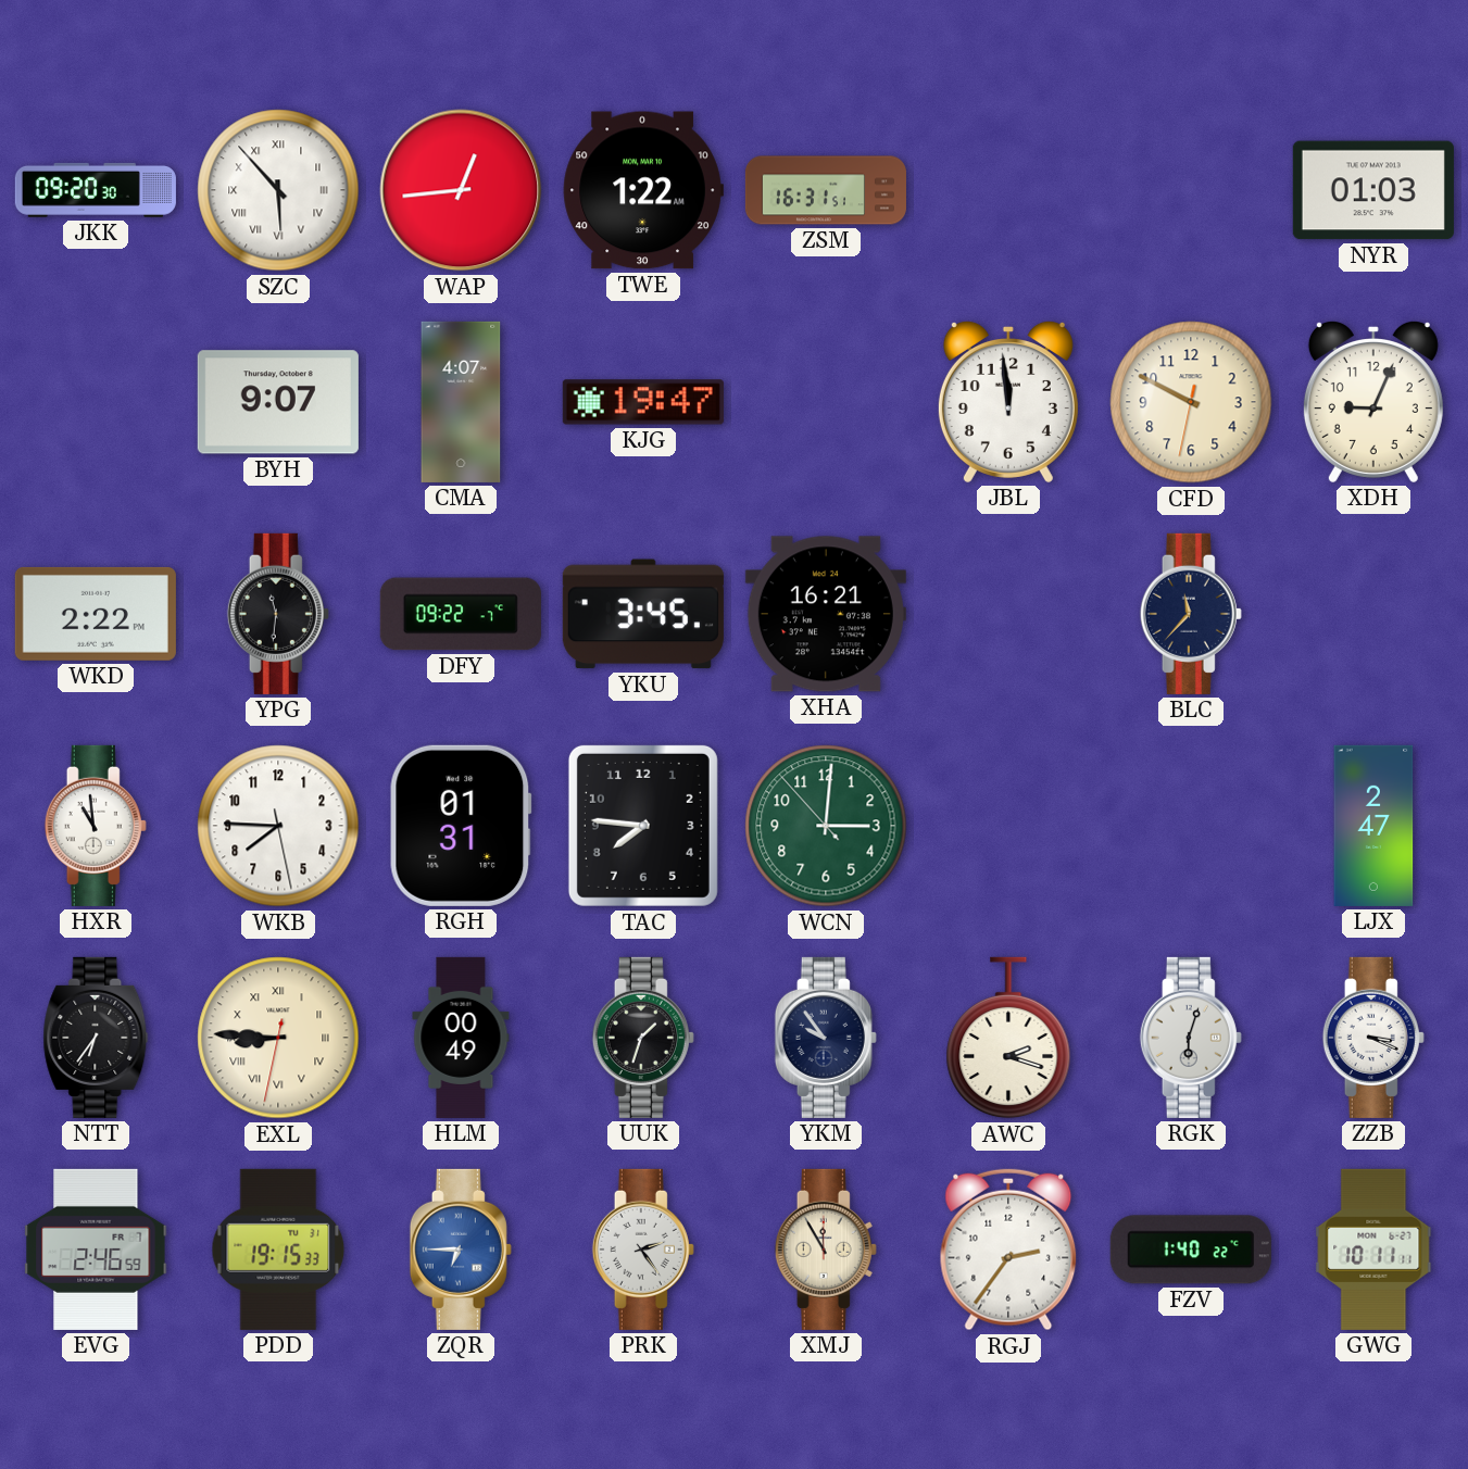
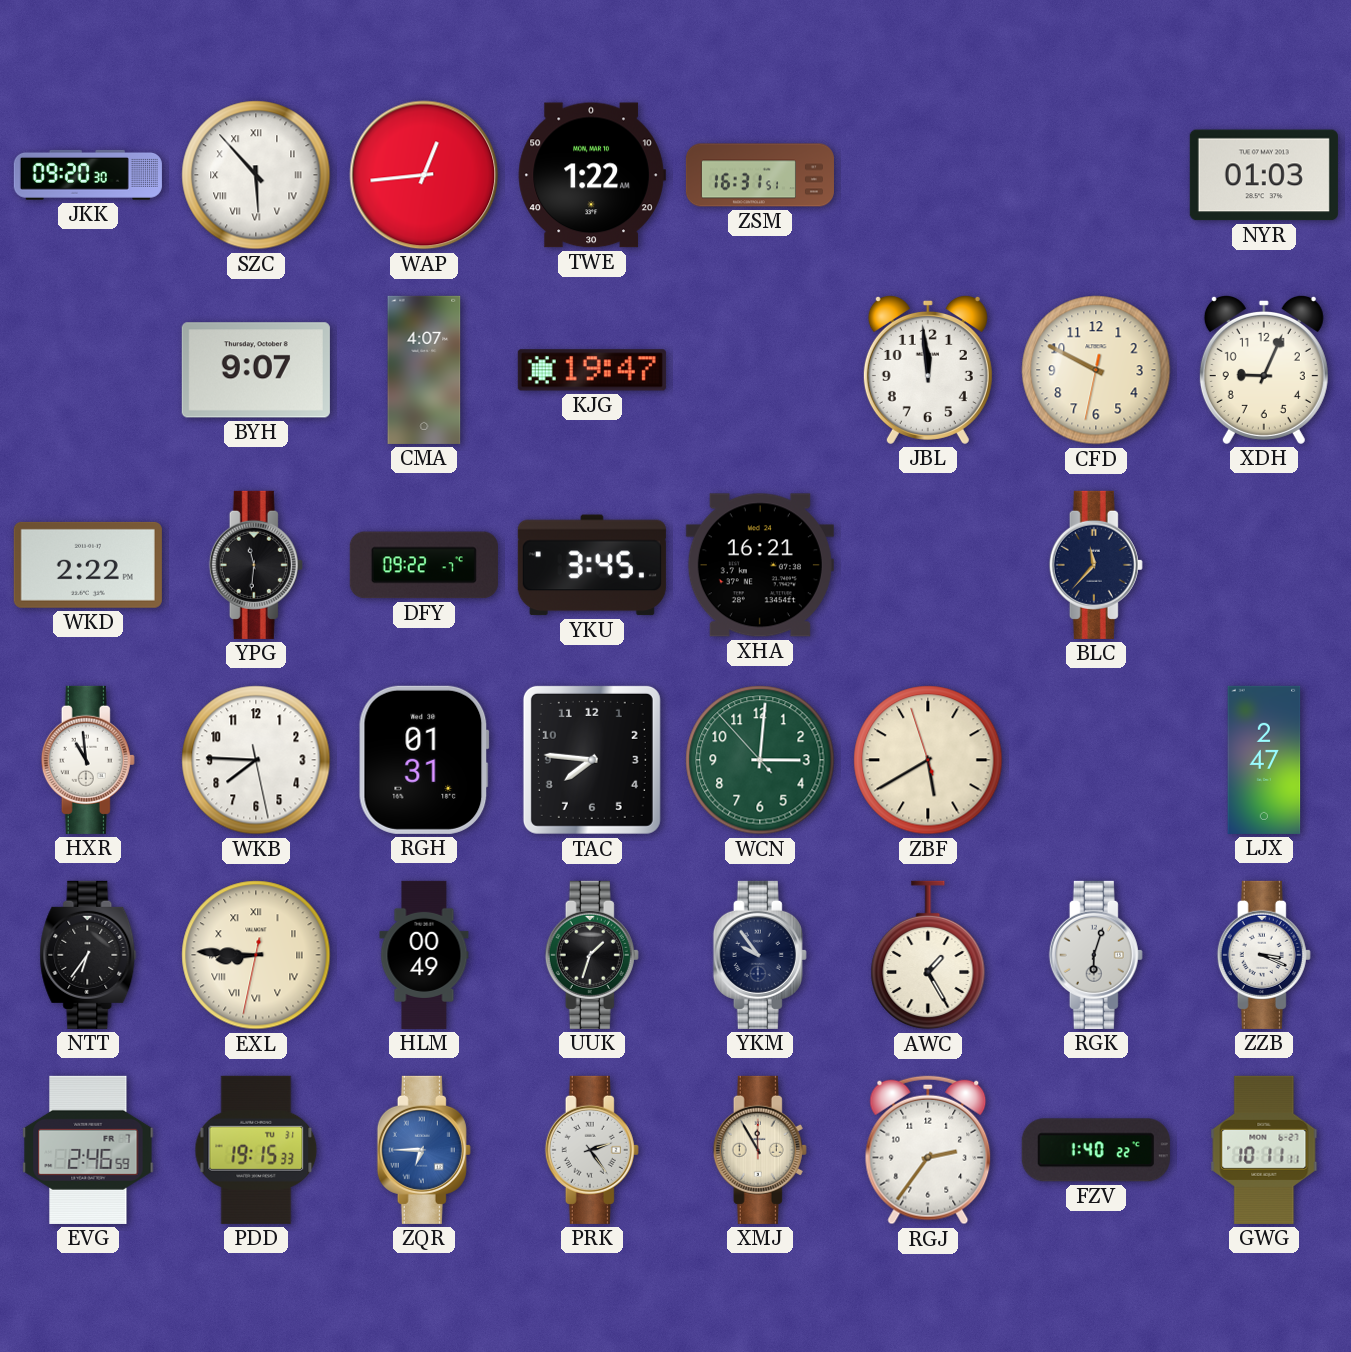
ZBF: none -> 5:39 (928, 760)
AWC: 2:18 -> 1:25 (928, 955)
